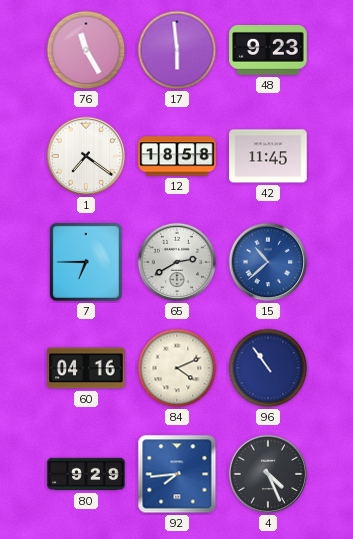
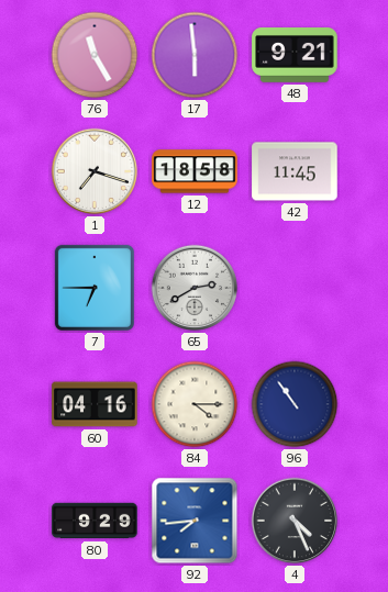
48: 9:23 -> 9:21 (295, 56)
1: 7:21 -> 7:18 (95, 171)
15: 10:38 -> none (268, 262)
84: 4:11 -> 4:15 (195, 404)
